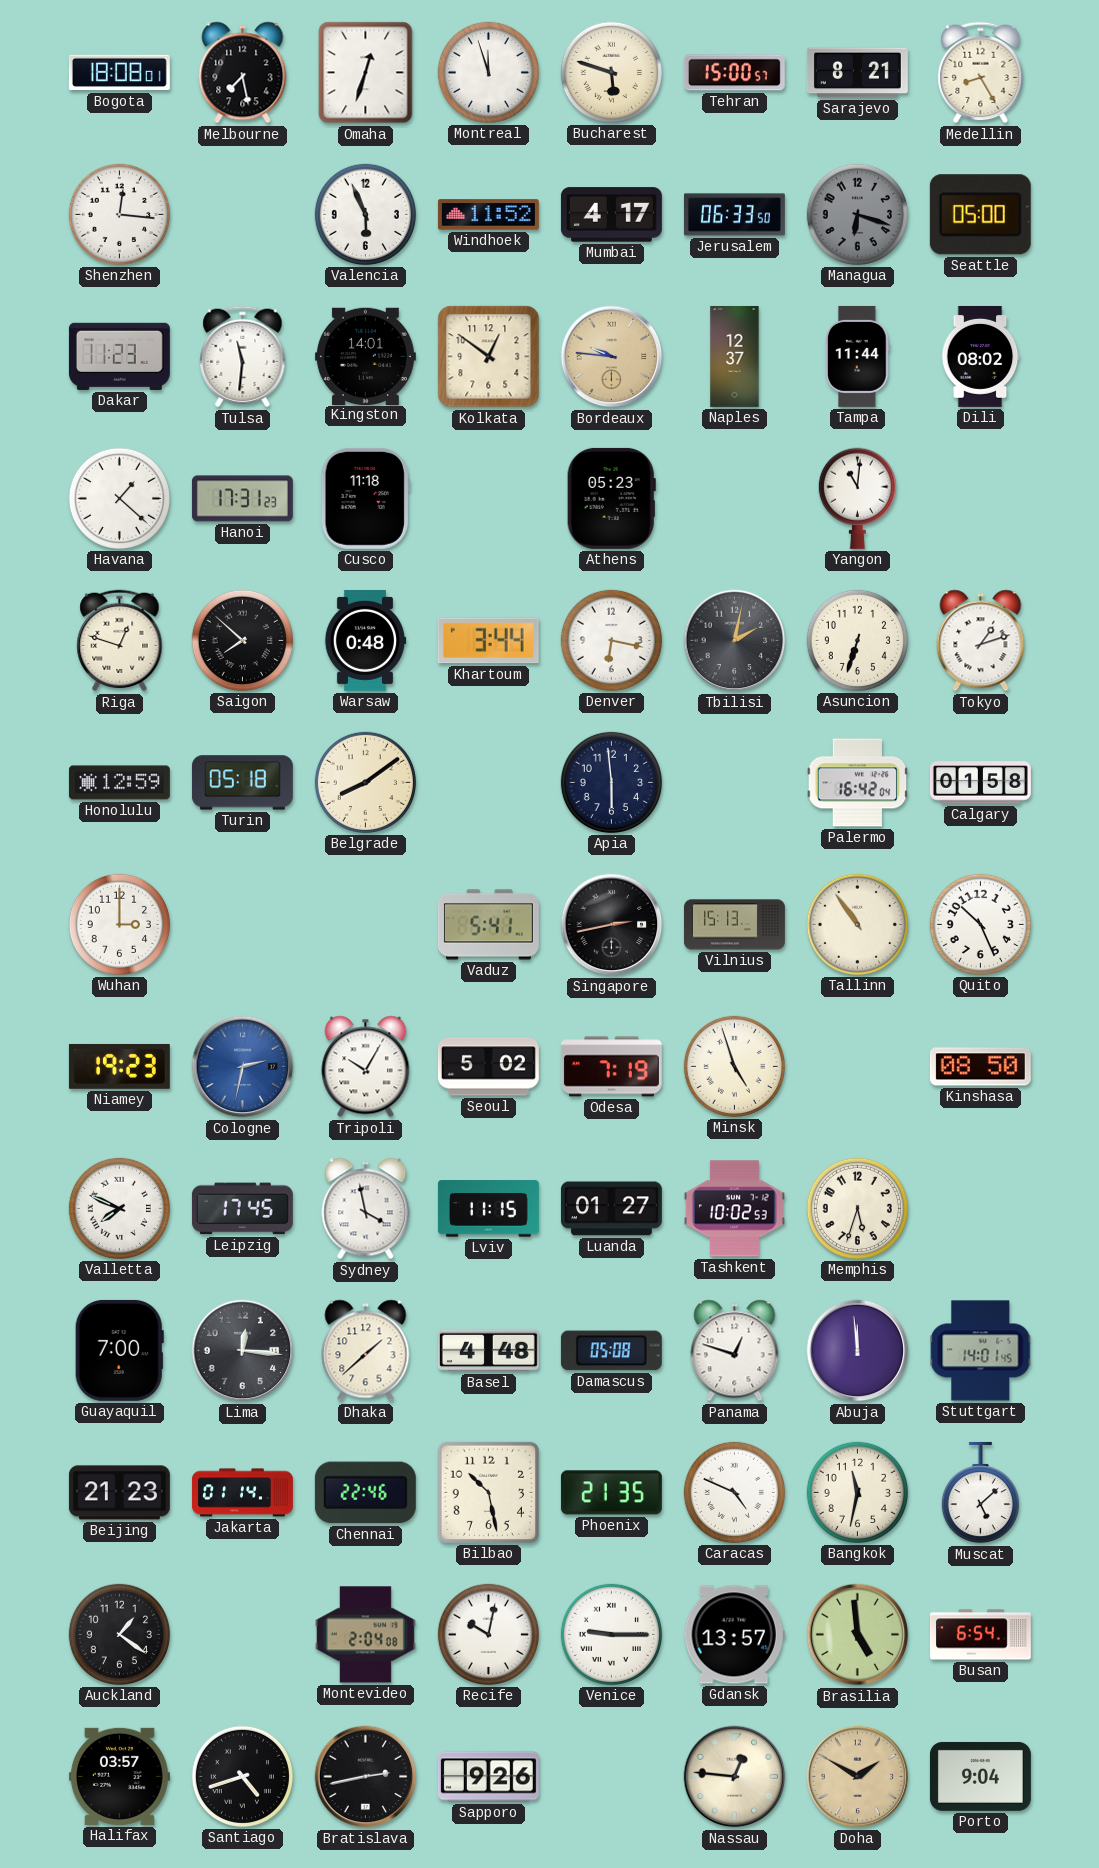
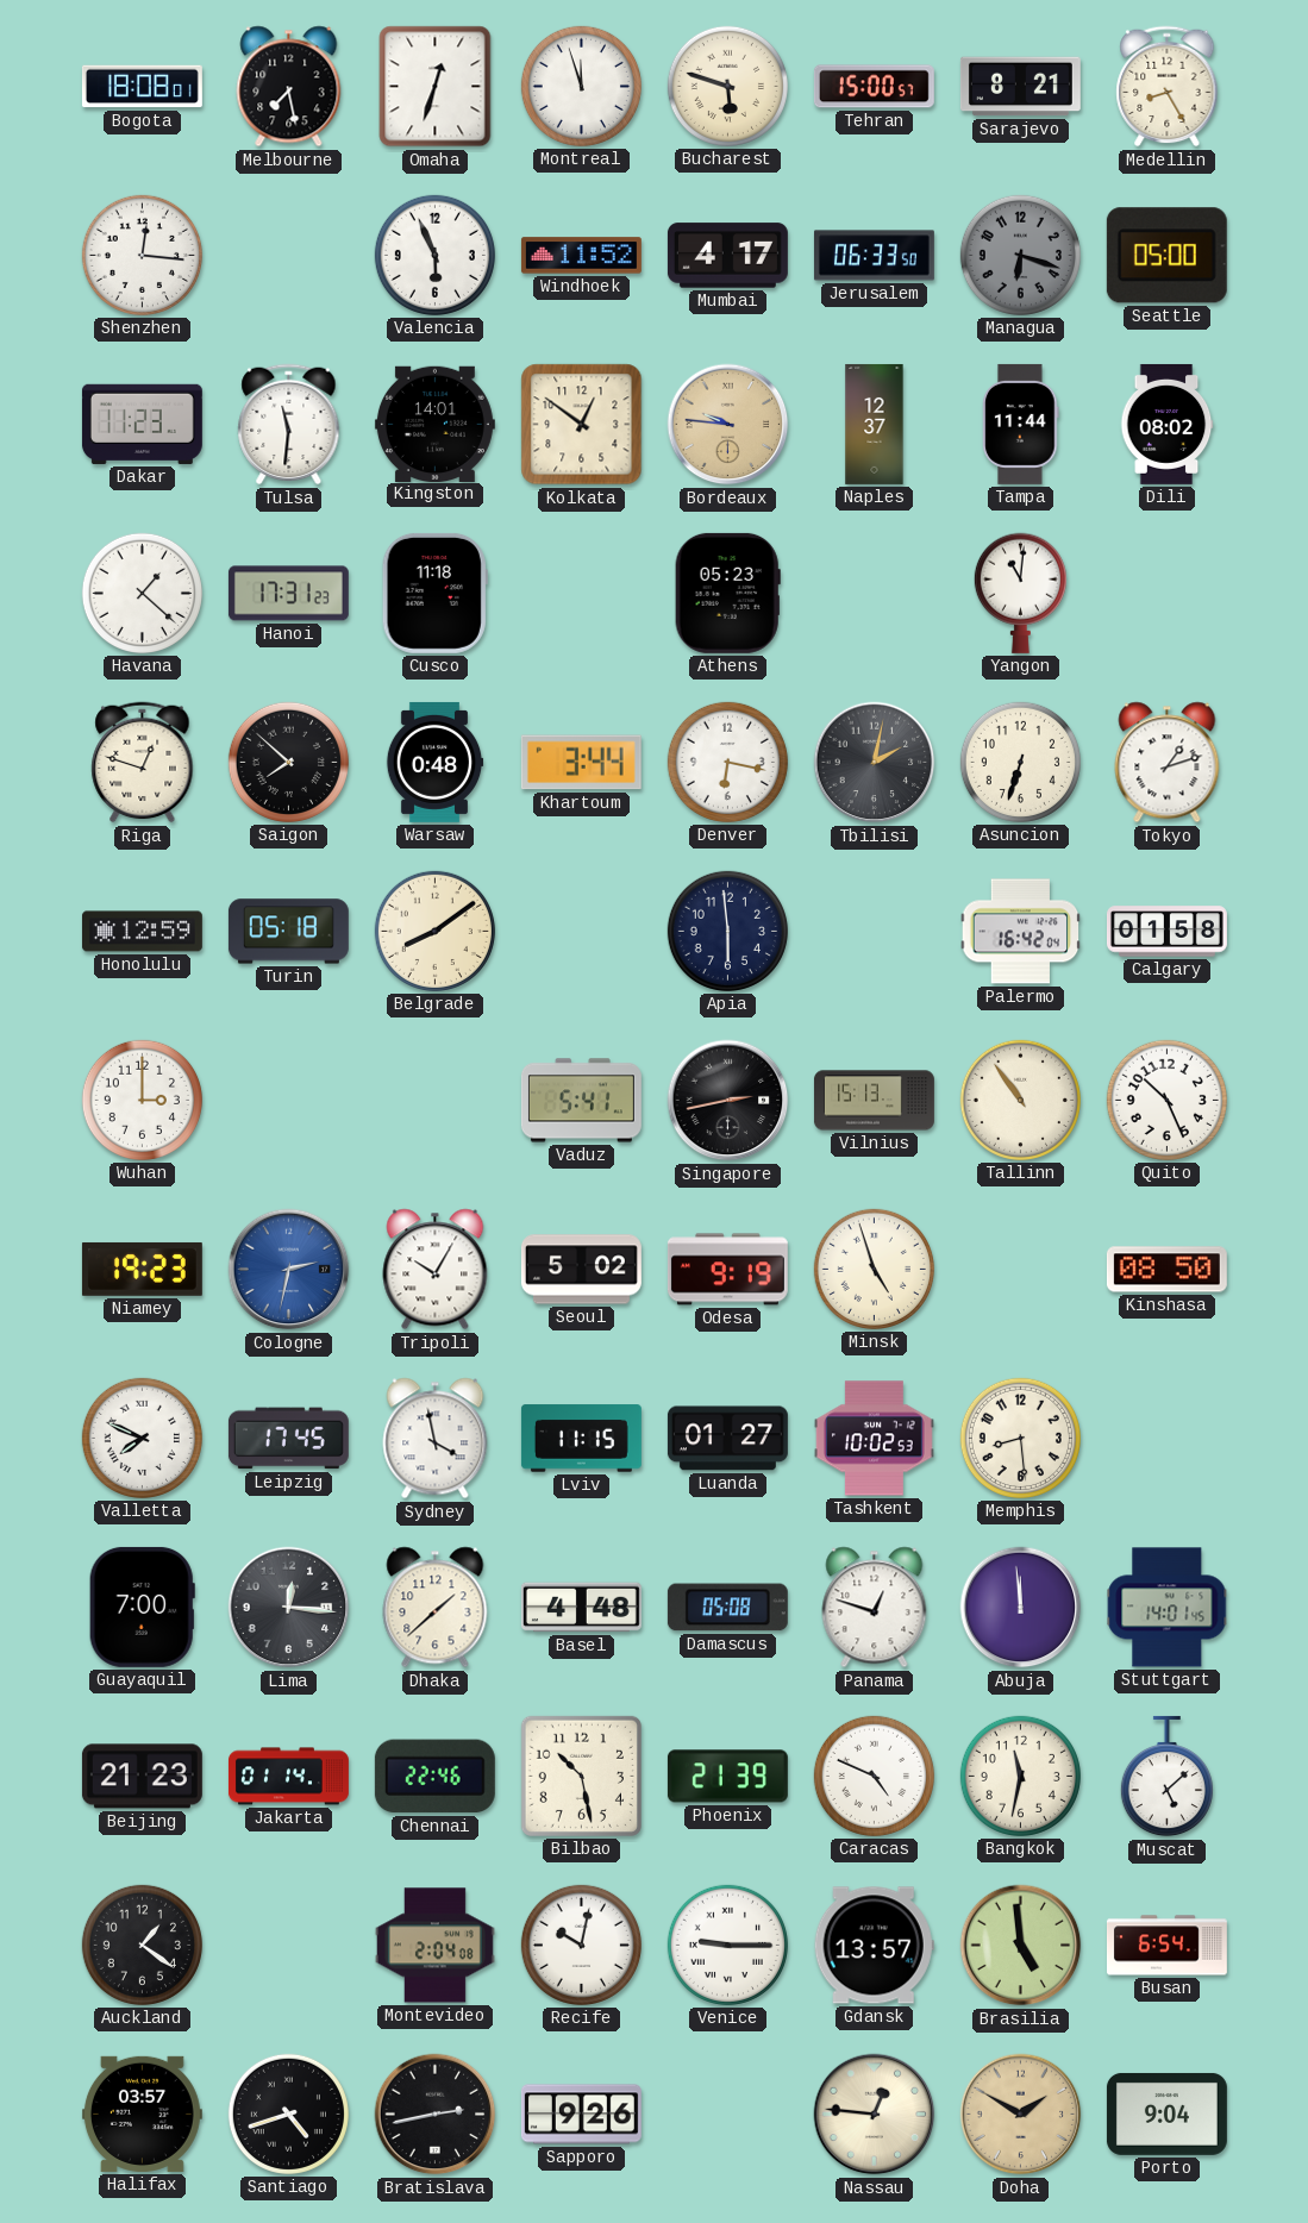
Odesa: 7:19 -> 9:19 (727, 1270)
Memphis: 5:33 -> 8:29 (1020, 1438)
Phoenix: 21:35 -> 21:39 (727, 1777)
